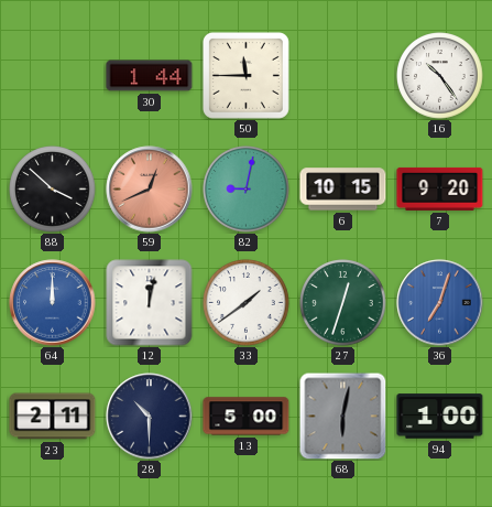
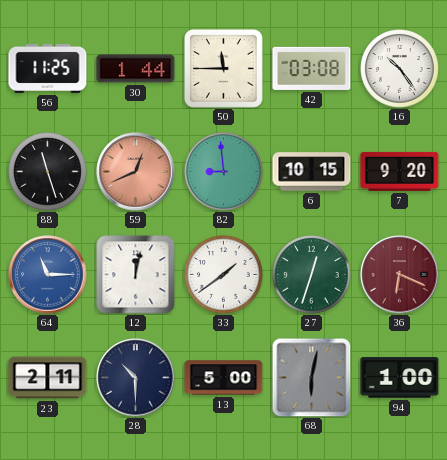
56: none -> 11:25 (48, 68)
42: none -> 03:08 (312, 68)
88: 3:52 -> 11:27 (48, 172)
82: 9:02 -> 8:59 (224, 172)
64: 12:00 -> 11:15 (48, 275)
36: 7:03 -> 6:19 (400, 275)
36 dial: blue -> burgundy (400, 275)
